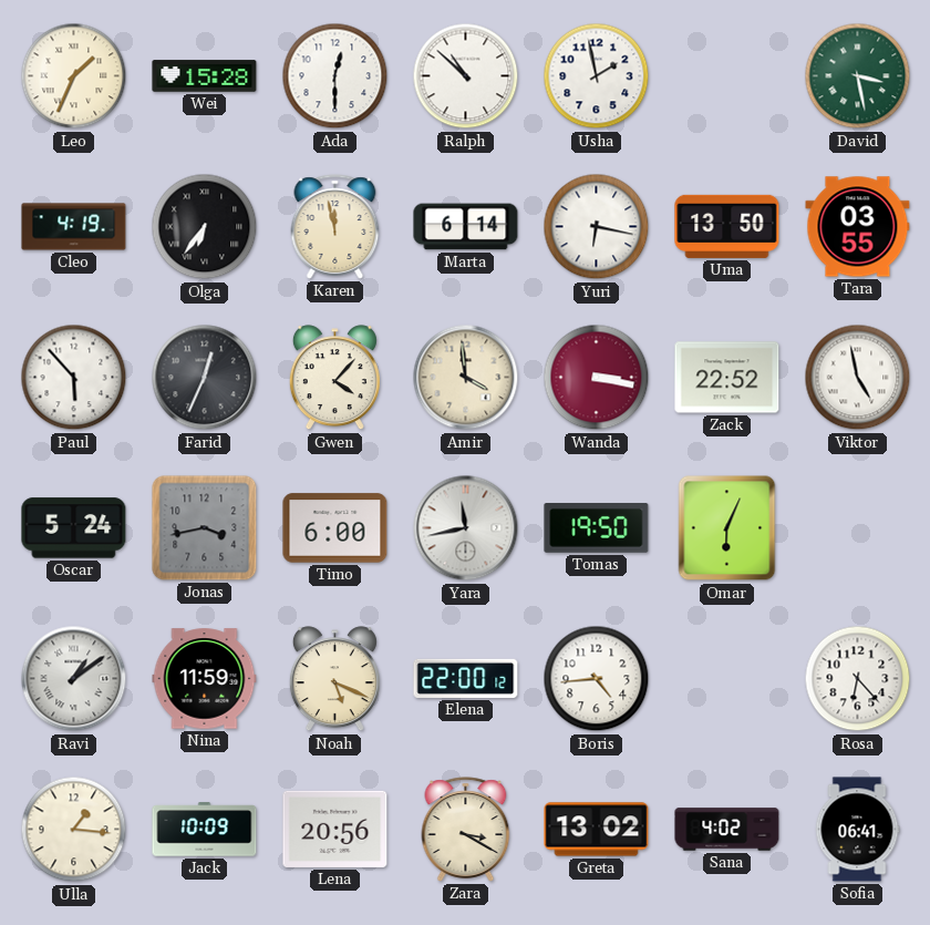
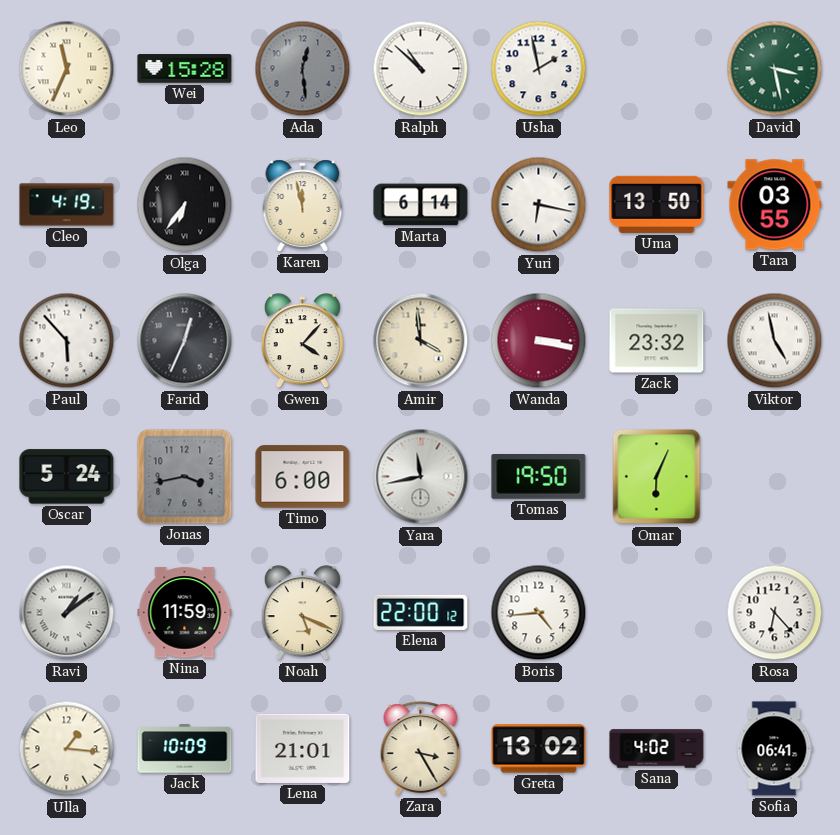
Leo: 1:34 -> 11:34 (67, 69)
Ada: 12:30 -> 12:29 (303, 69)
Ada dial: white -> grey (303, 69)
Zack: 22:52 -> 23:32 (657, 341)
Lena: 20:56 -> 21:01 (303, 748)
Zara: 3:20 -> 3:25 (421, 749)
